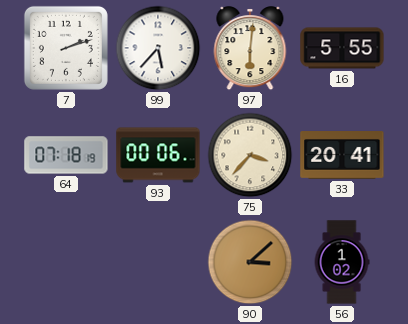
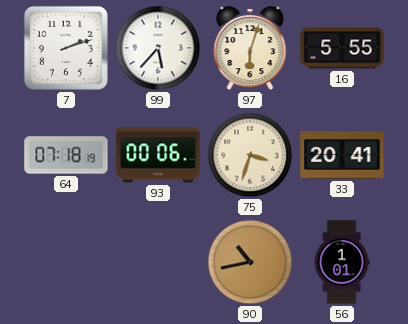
97: 6:01 -> 6:03 (250, 49)
75: 3:37 -> 3:33 (250, 155)
90: 3:08 -> 10:43 (250, 262)
56: 1:02 -> 1:01 (342, 262)
